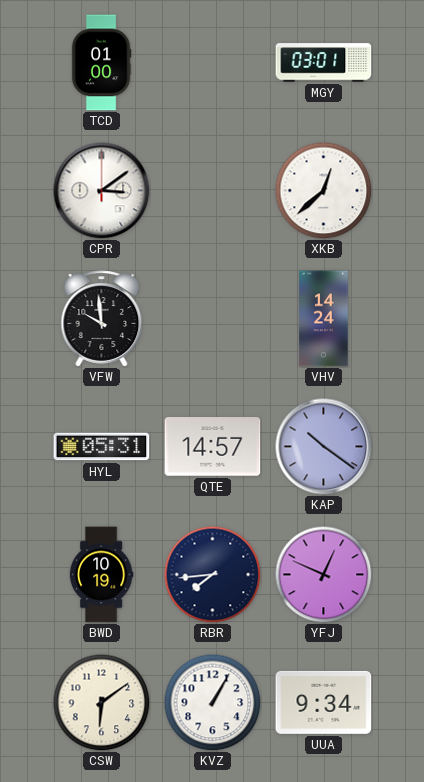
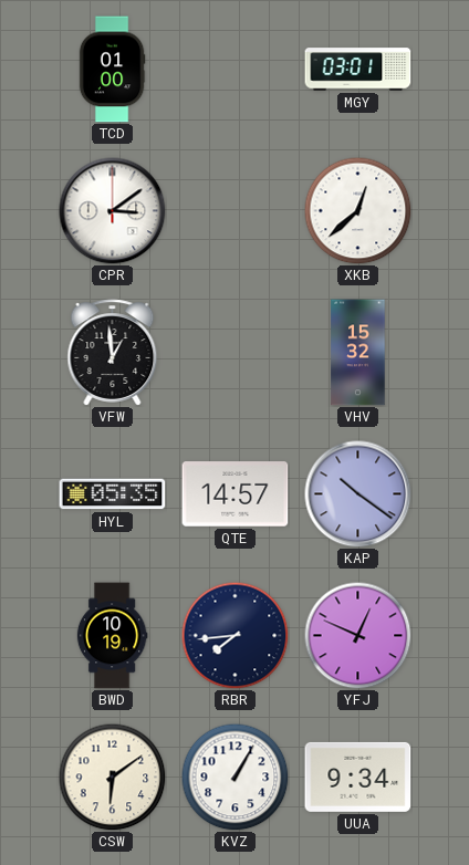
VFW: 9:59 -> 12:59 (113, 353)
VHV: 14:24 -> 15:32 (358, 353)
HYL: 05:31 -> 05:35 (113, 494)
